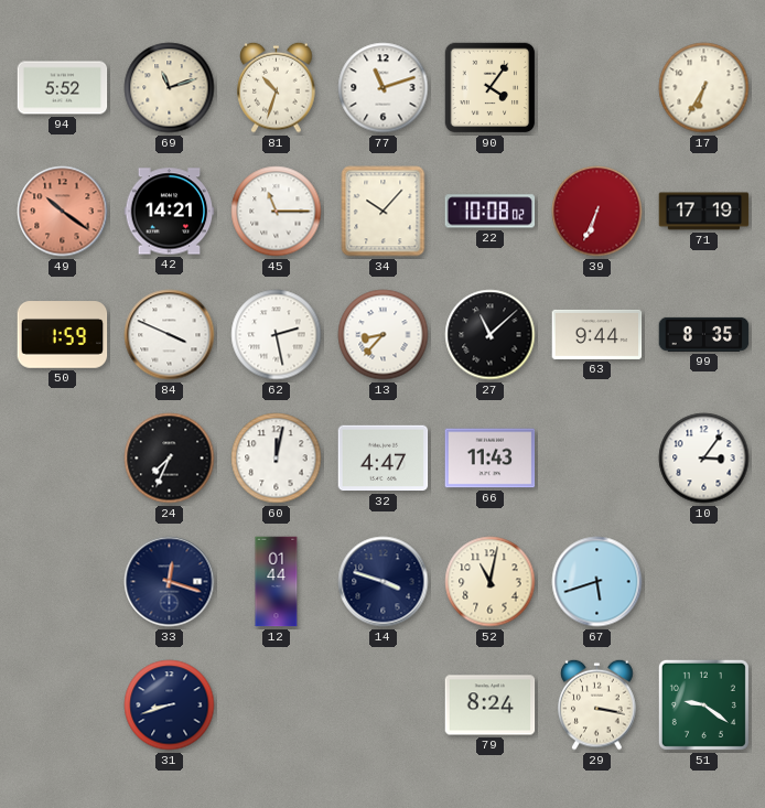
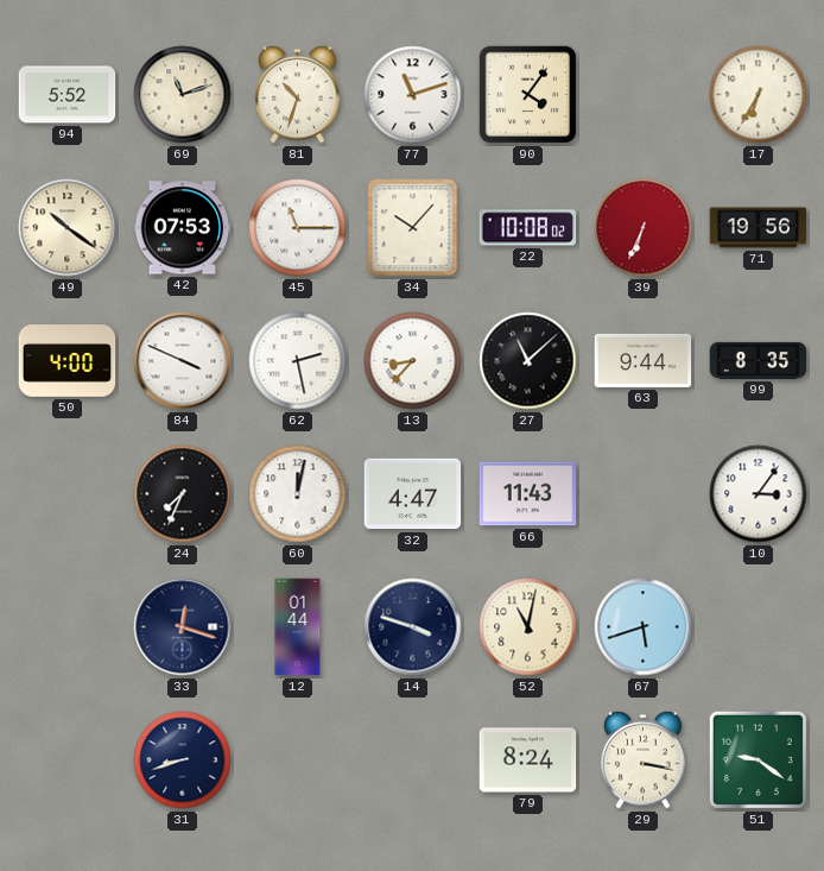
49 dial: salmon -> cream (68, 228)
42: 14:21 -> 07:53 (183, 228)
71: 17:19 -> 19:56 (759, 228)
50: 1:59 -> 4:00 (68, 361)
